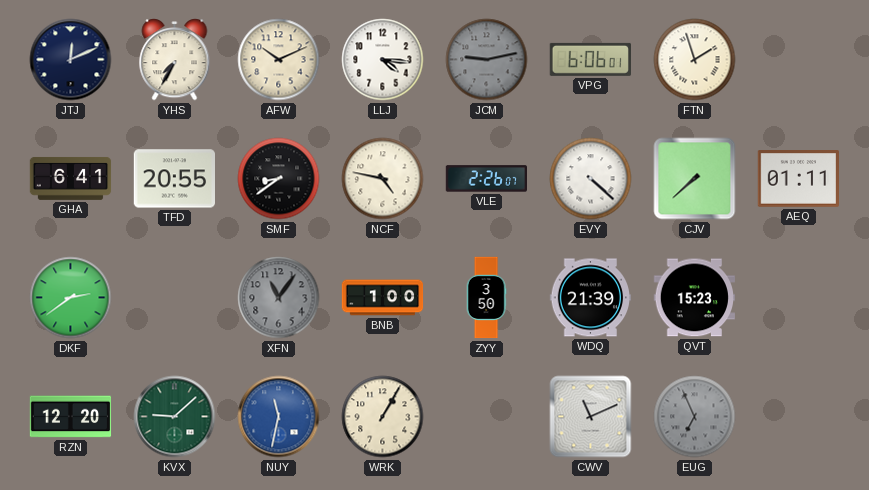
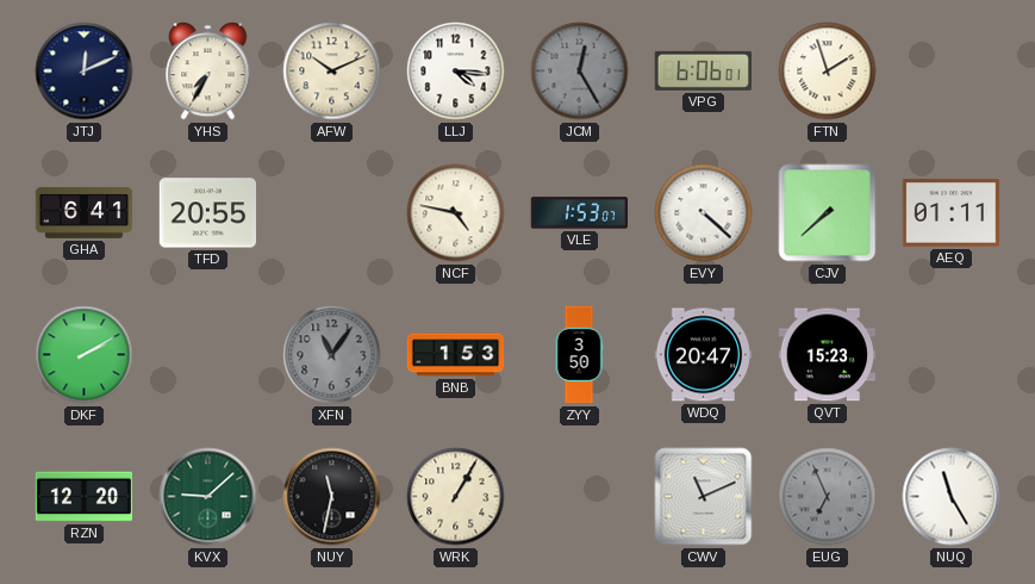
JCM: 9:13 -> 12:25 (580, 72)
SMF: 8:39 -> none (279, 179)
VLE: 2:26 -> 1:53 (580, 213)
DKF: 2:39 -> 2:10 (85, 355)
BNB: 1:00 -> 1:53 (456, 355)
WDQ: 21:39 -> 20:47 (703, 355)
NUY dial: blue -> black (332, 497)
NUQ: none -> 11:25 (952, 497)
